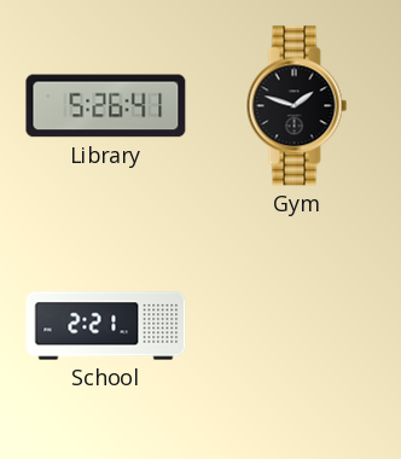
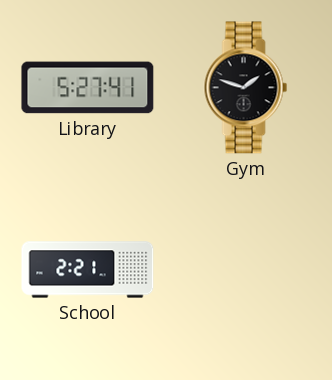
Library: 5:26 -> 5:27 (88, 88)
